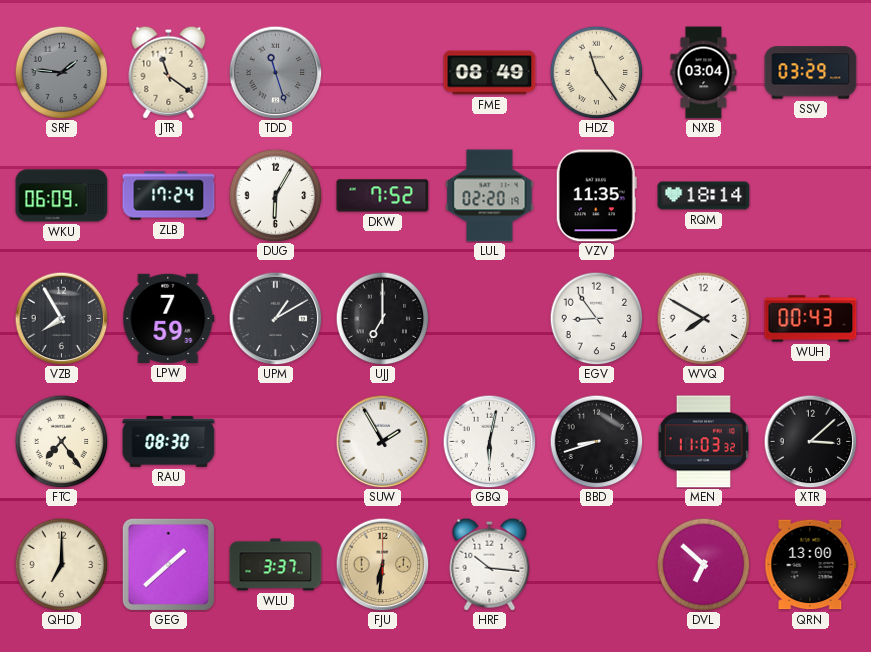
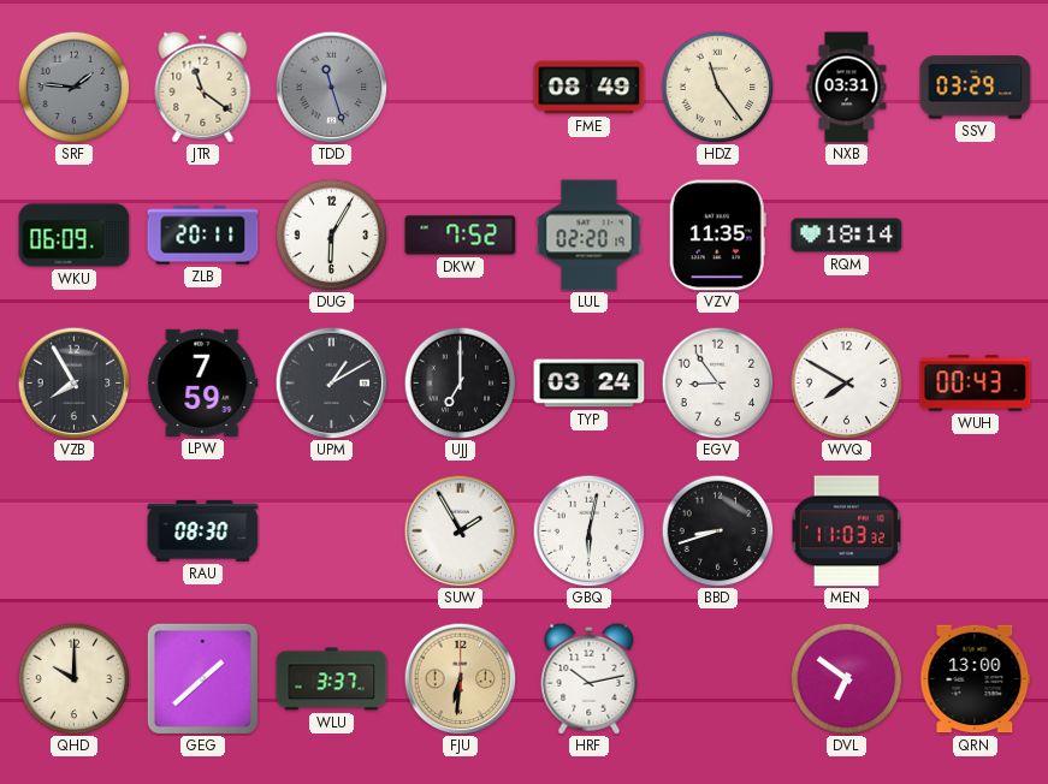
NXB: 03:04 -> 03:31 (847, 88)
ZLB: 17:24 -> 20:11 (203, 236)
TYP: none -> 03:24 (590, 384)
FTC: 7:24 -> none (61, 441)
XTR: 3:08 -> none (810, 441)
QHD: 7:00 -> 10:00 (73, 678)
HRF: 10:16 -> 10:13 (590, 678)
DVL: 6:52 -> 6:51 (846, 678)
